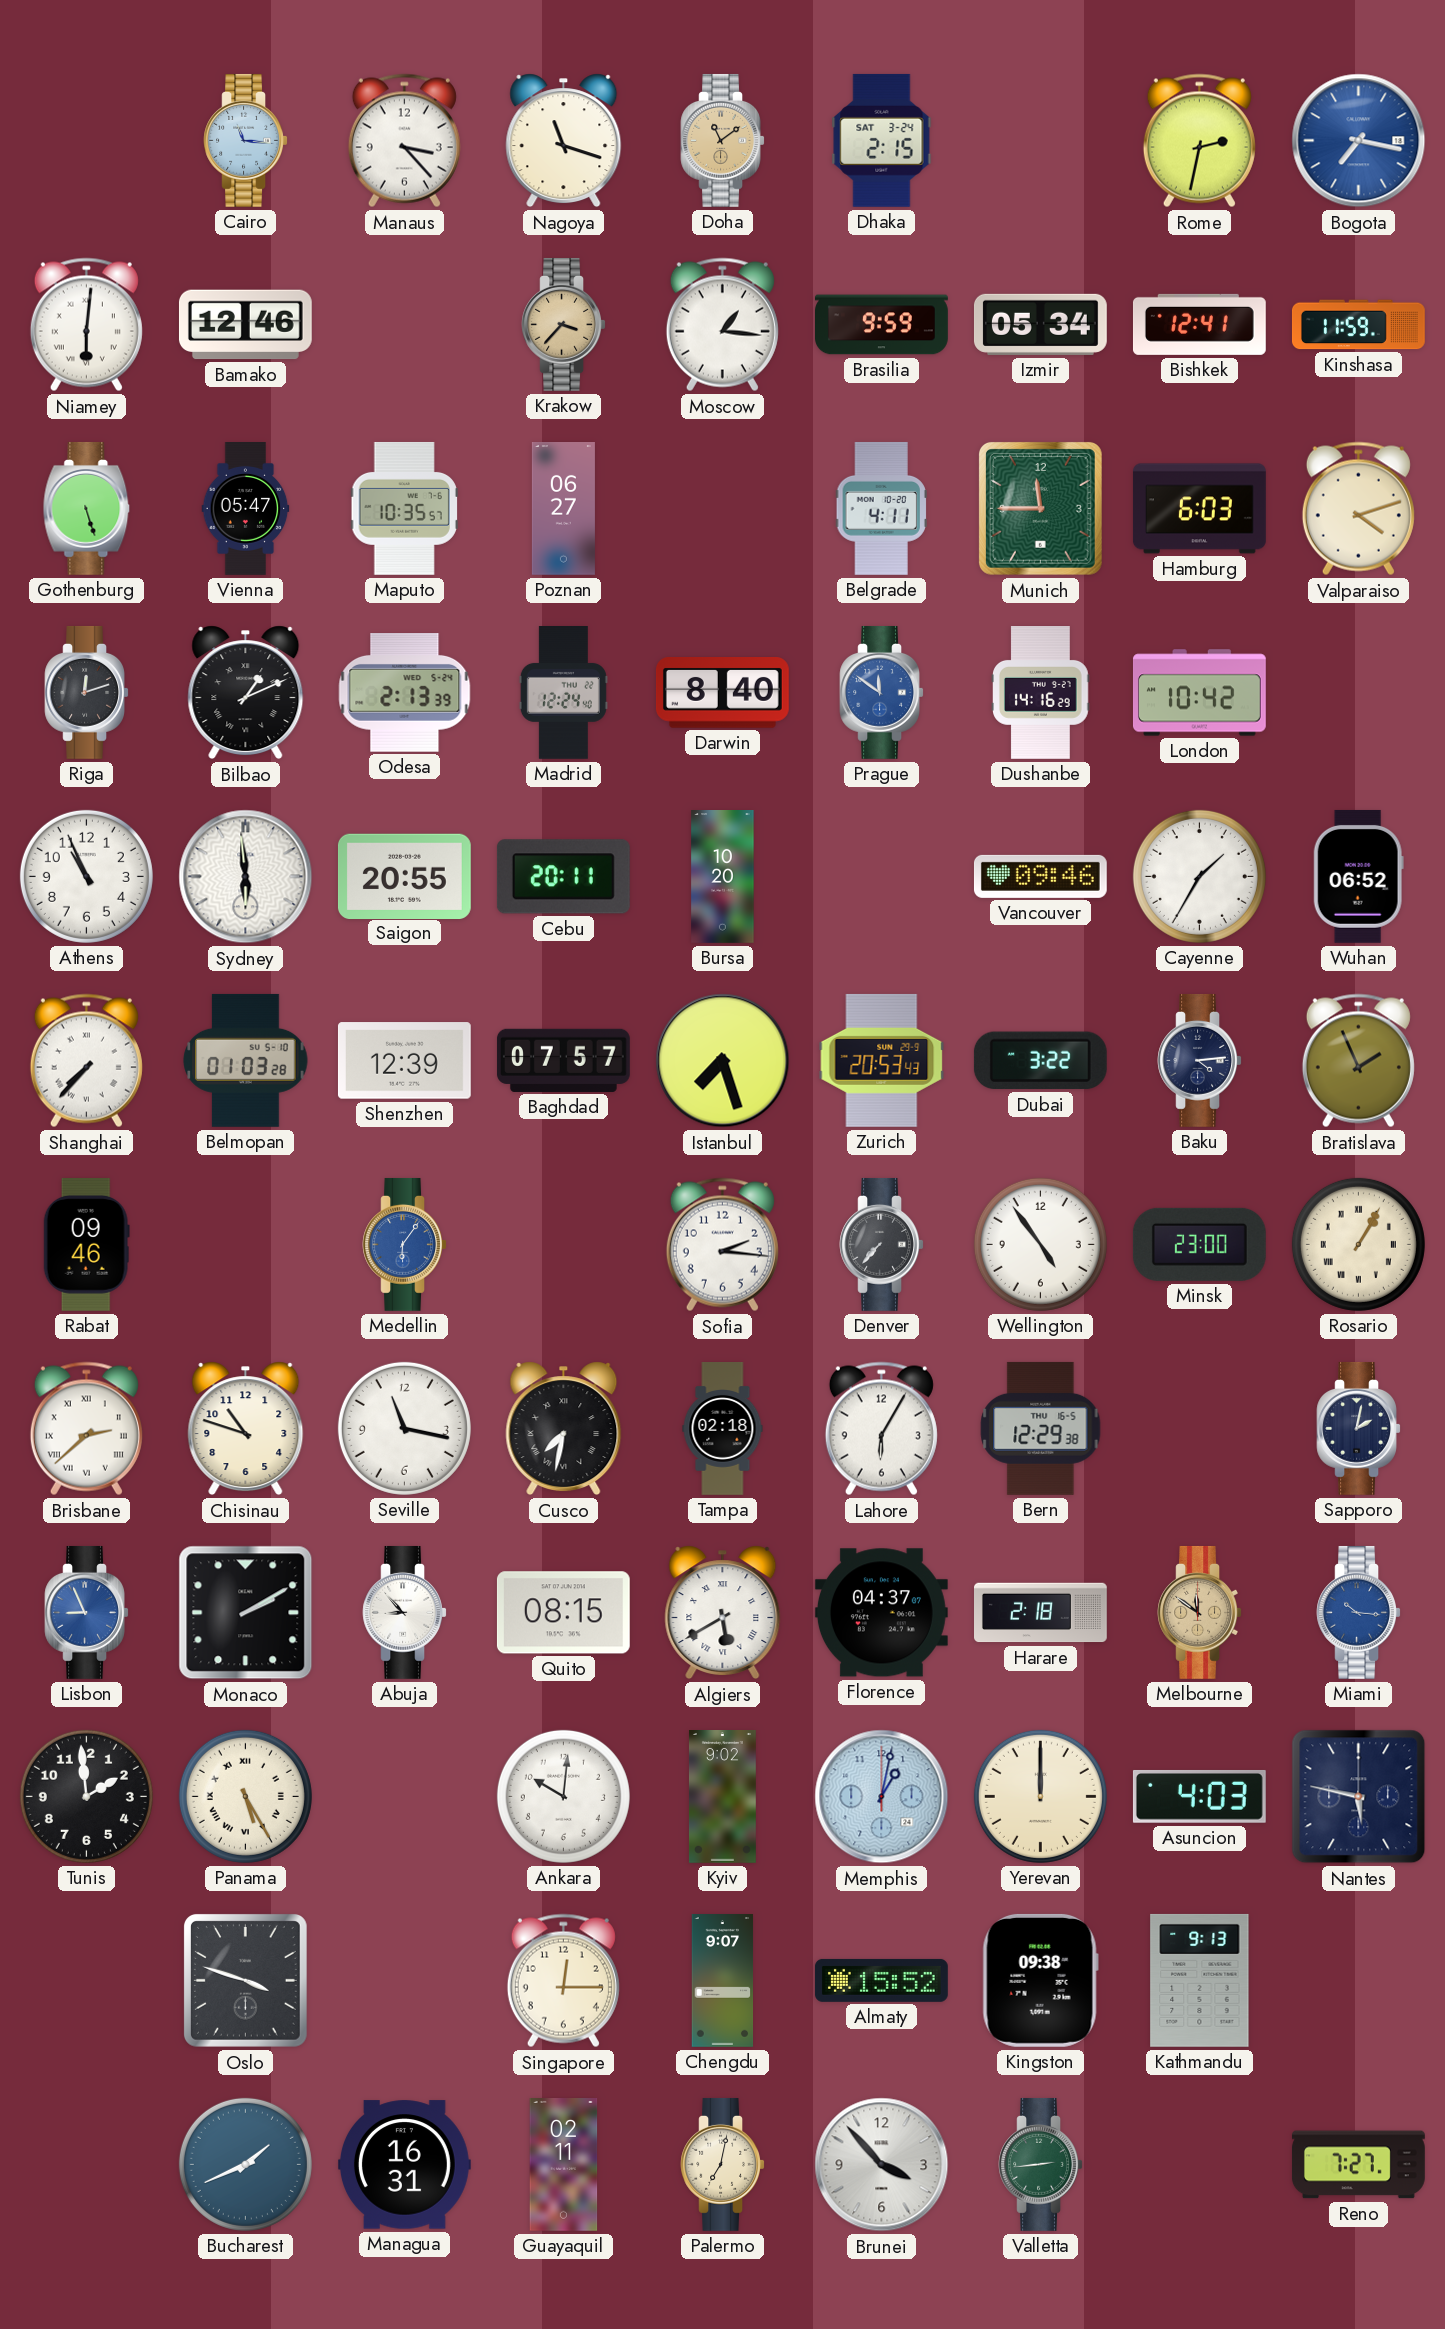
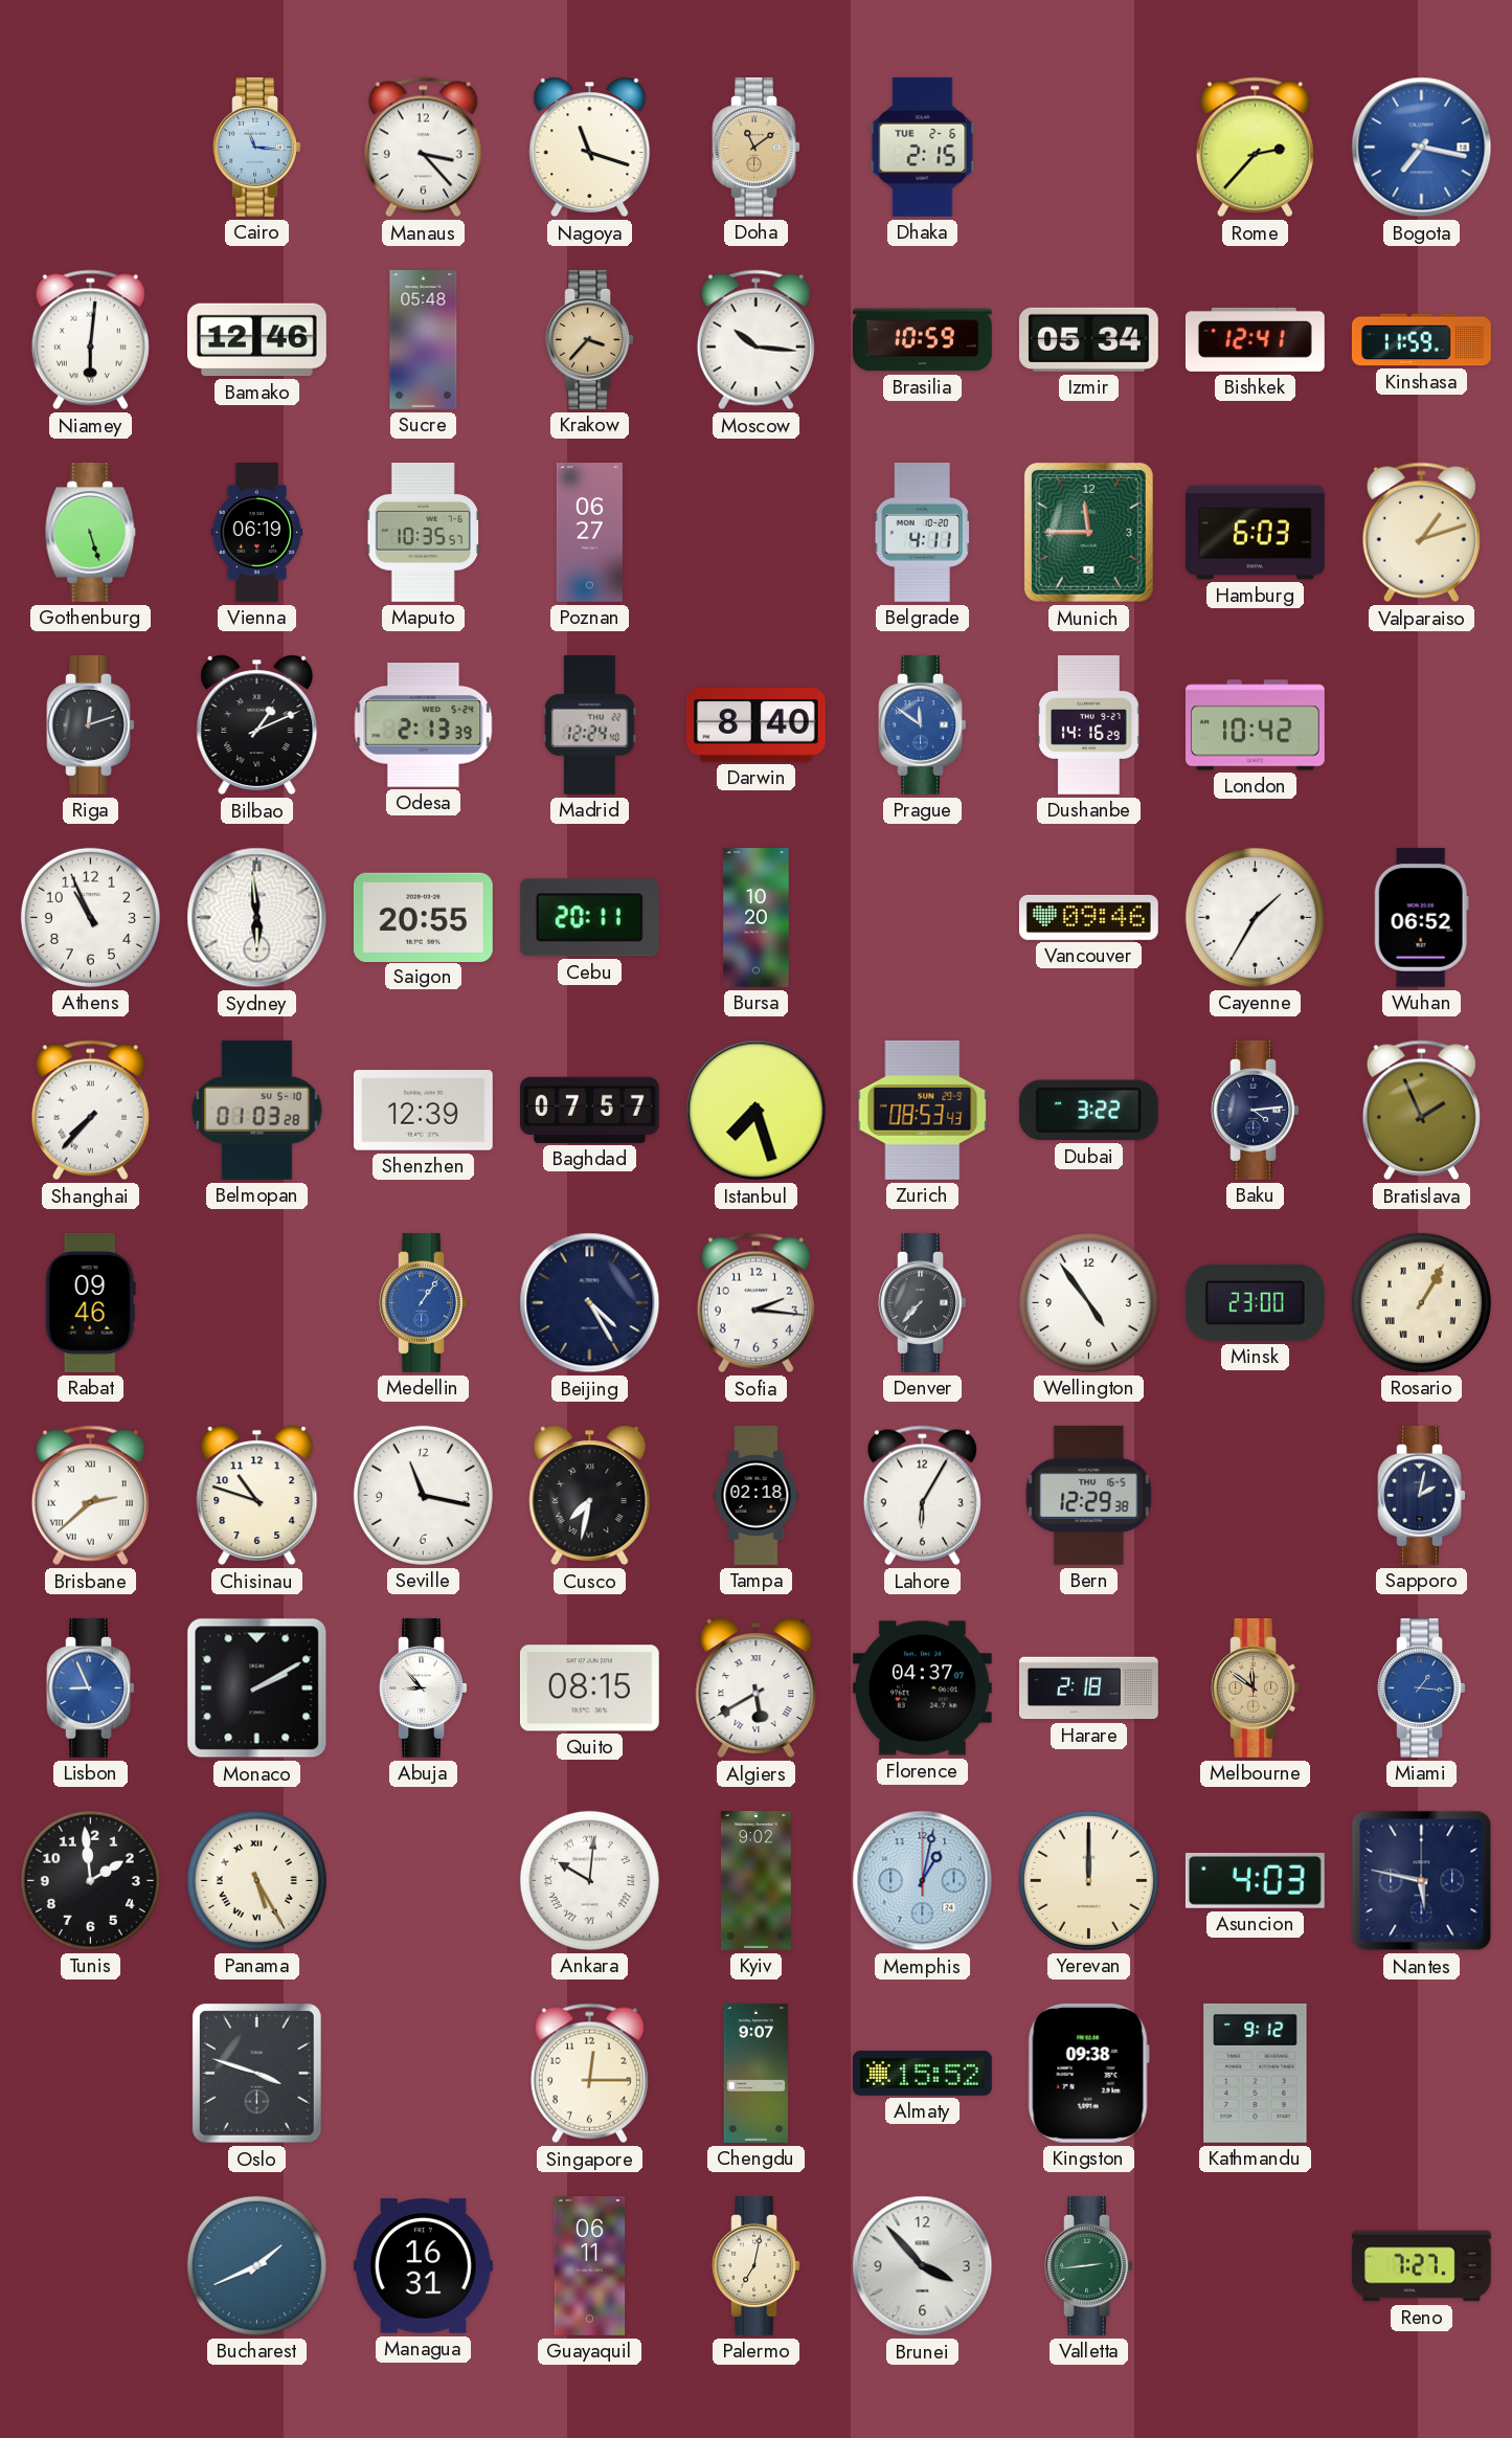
Dhaka date: SAT 3-24 -> TUE 2-6 (923, 147)
Rome: 2:32 -> 2:37 (1255, 148)
Sucre: none -> 05:48 (424, 340)
Moscow: 1:16 -> 10:16 (755, 340)
Brasilia: 9:59 -> 10:59 (923, 340)
Vienna: 05:47 -> 06:19 (257, 533)
Valparaiso: 4:12 -> 1:12 (1421, 533)
Zurich: 20:53 -> 08:53 (923, 1110)
Medellin: 6:06 -> 1:06 (423, 1302)
Beijing: none -> 4:25 (590, 1303)
Miami: 10:16 -> 1:16 (1421, 1687)
Ankara numerals: Arabic -> Roman (589, 1880)
Kathmandu: 9:13 -> 9:12 (1256, 2073)
Guayaquil: 02:11 -> 06:11 (590, 2266)
